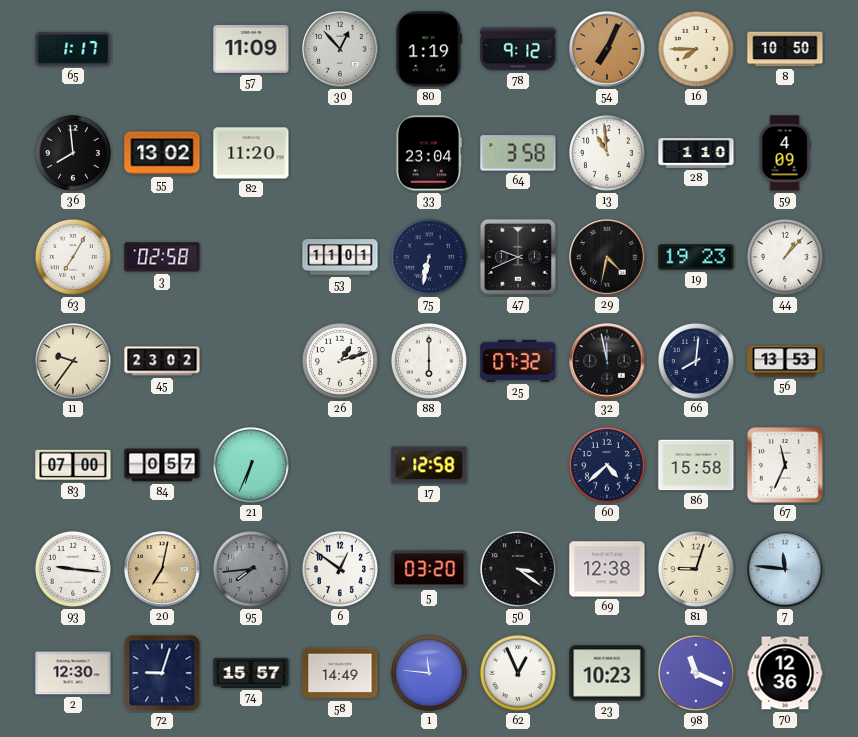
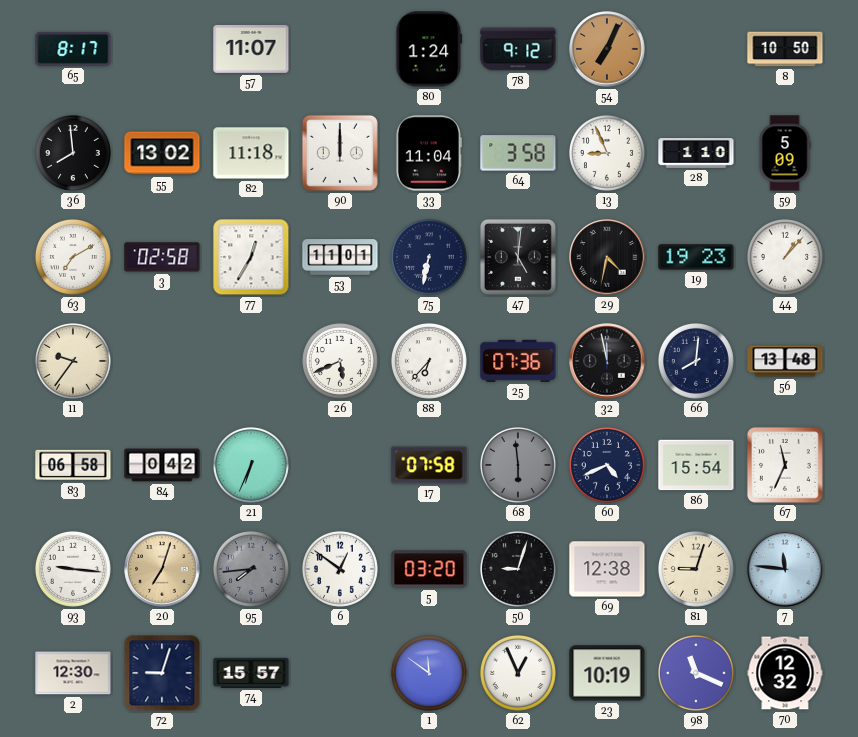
65: 1:17 -> 8:17 (73, 49)
57: 11:09 -> 11:07 (251, 49)
30: 12:53 -> none (340, 49)
80: 1:19 -> 1:24 (429, 49)
16: 7:45 -> none (696, 49)
82: 11:20 -> 11:18 (251, 153)
90: none -> 12:00 (340, 153)
33: 23:04 -> 11:04 (428, 153)
13: 10:59 -> 8:56 (607, 153)
59: 4:09 -> 5:09 (785, 153)
63: 7:05 -> 7:10 (73, 257)
77: none -> 12:35 (251, 257)
47: 9:41 -> 5:01 (518, 257)
45: 23:02 -> none (162, 361)
26: 1:12 -> 5:41 (340, 361)
88: 6:00 -> 6:37 (429, 361)
25: 07:32 -> 07:36 (518, 361)
56: 13:53 -> 13:48 (785, 361)
83: 07:00 -> 06:58 (73, 465)
84: 0:57 -> 0:42 (162, 465)
17: 12:58 -> 07:58 (429, 465)
68: none -> 5:59 (518, 465)
60: 4:38 -> 4:41 (607, 465)
86: 15:58 -> 15:54 (696, 465)
20: 7:02 -> 7:03 (162, 569)
50: 3:21 -> 9:03 (518, 569)
58: 14:49 -> none (340, 673)
1: 11:46 -> 11:51 (429, 673)
23: 10:23 -> 10:19 (607, 673)
70: 12:36 -> 12:32 (785, 673)
